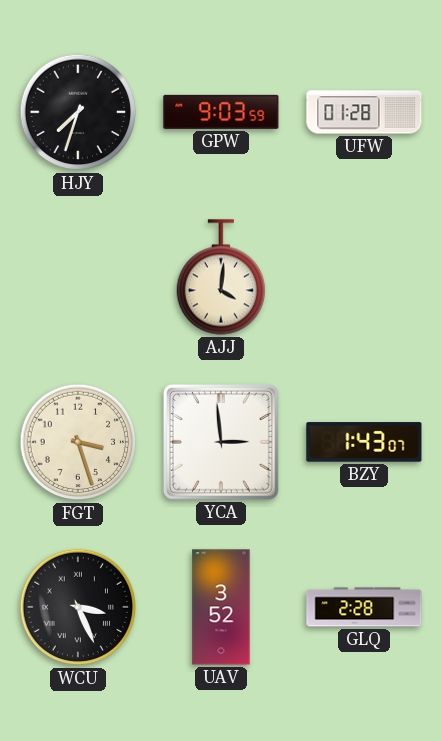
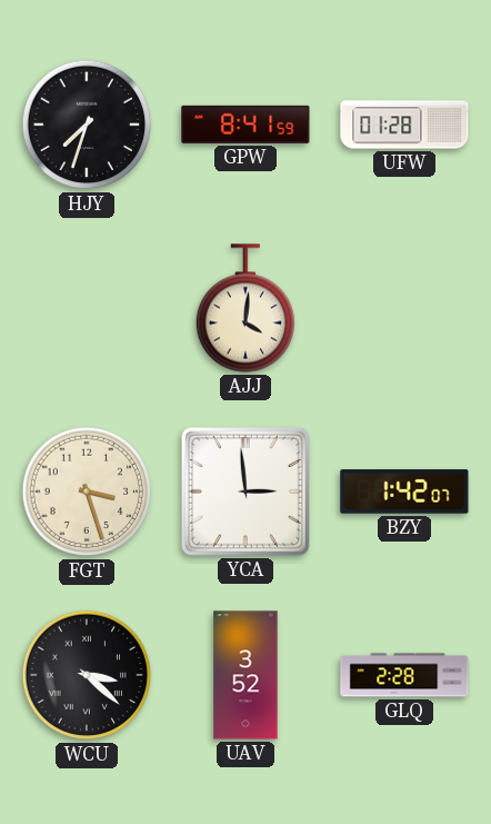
GPW: 9:03 -> 8:41 (245, 125)
BZY: 1:43 -> 1:42 (404, 492)
WCU: 3:26 -> 3:22 (87, 675)
